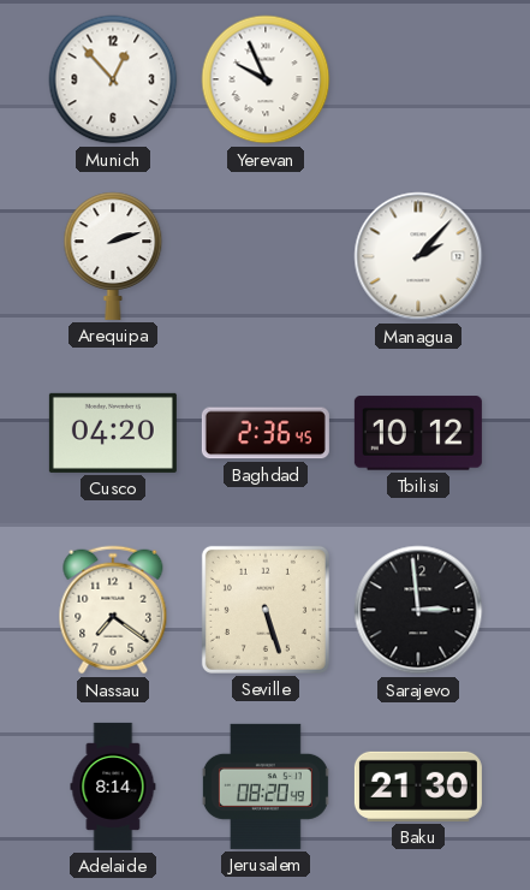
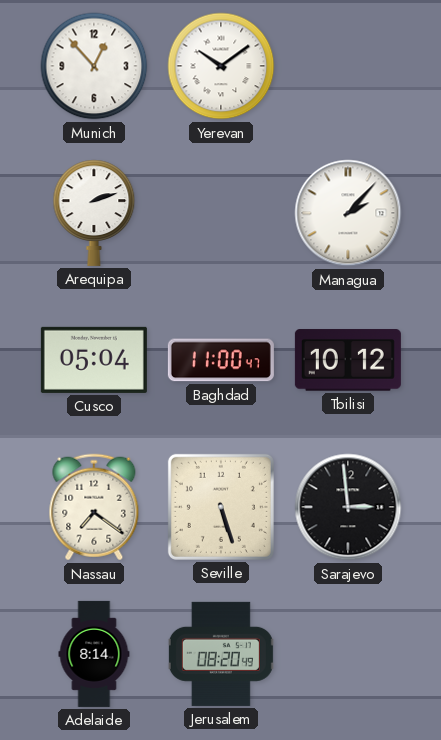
Yerevan: 9:56 -> 10:09 (221, 66)
Cusco: 04:20 -> 05:04 (94, 360)
Baghdad: 2:36 -> 11:00 (221, 360)
Baku: 21:30 -> none (418, 787)
